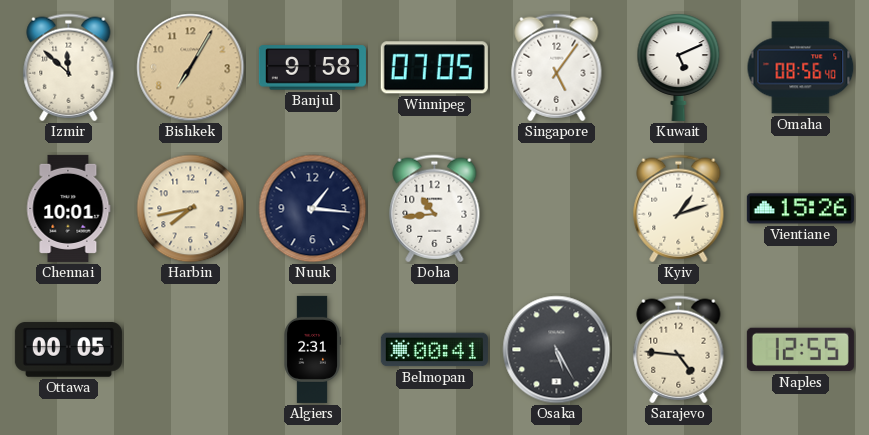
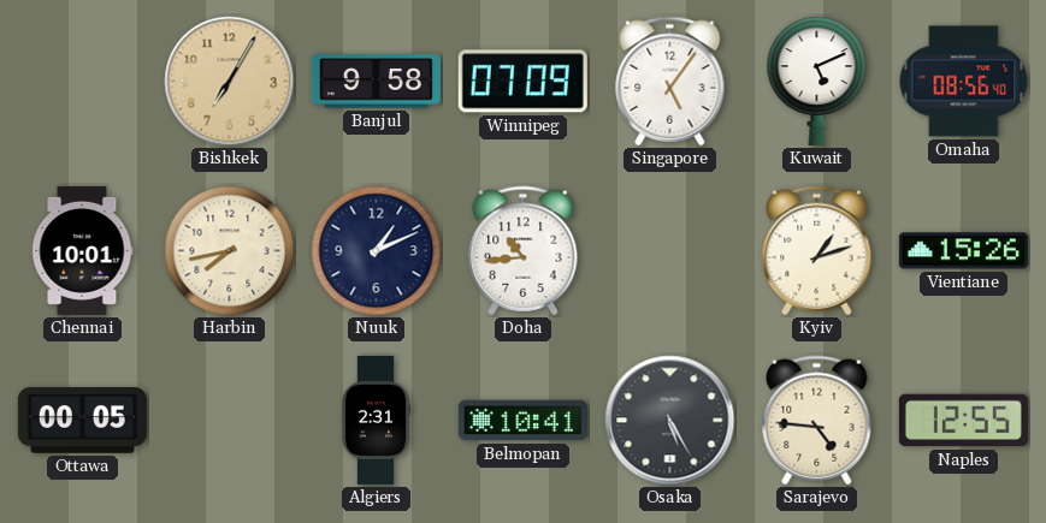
Izmir: 11:52 -> none (69, 68)
Winnipeg: 07:05 -> 07:09 (522, 82)
Nuuk: 1:16 -> 1:11 (377, 251)
Belmopan: 00:41 -> 10:41 (522, 421)
